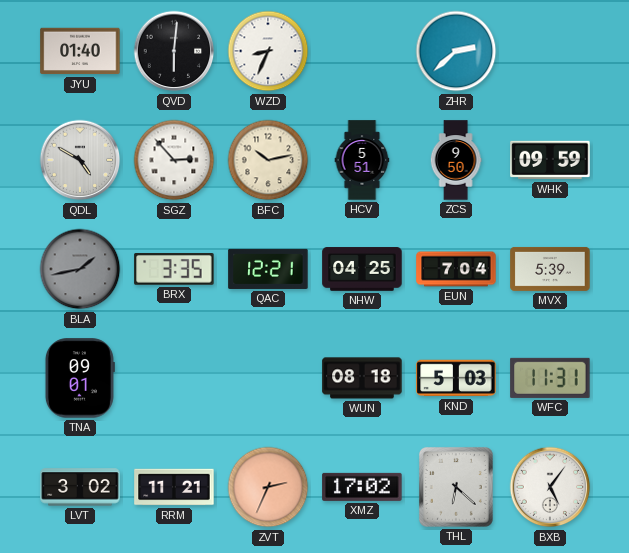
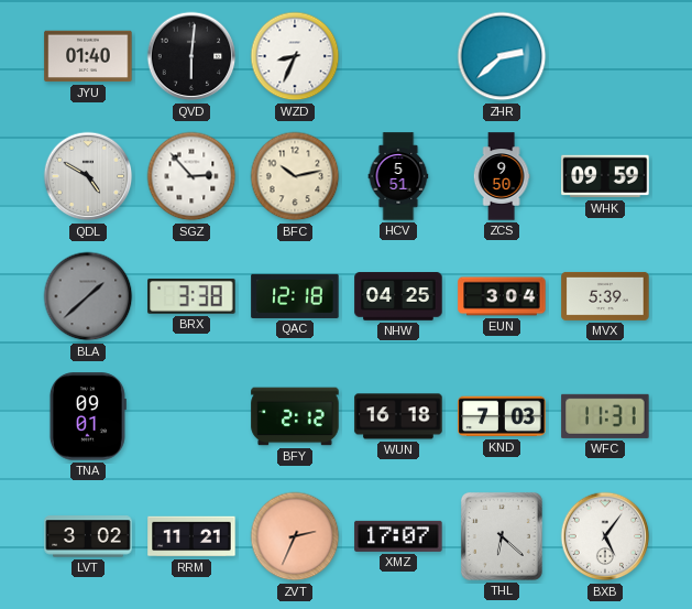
BLA: 1:43 -> 1:38 (88, 296)
BRX: 3:35 -> 3:38 (191, 297)
QAC: 12:21 -> 12:18 (295, 296)
EUN: 7:04 -> 3:04 (502, 296)
BFY: none -> 2:12 (295, 416)
WUN: 08:18 -> 16:18 (398, 416)
KND: 5:03 -> 7:03 (502, 416)
XMZ: 17:02 -> 17:07 (398, 536)
